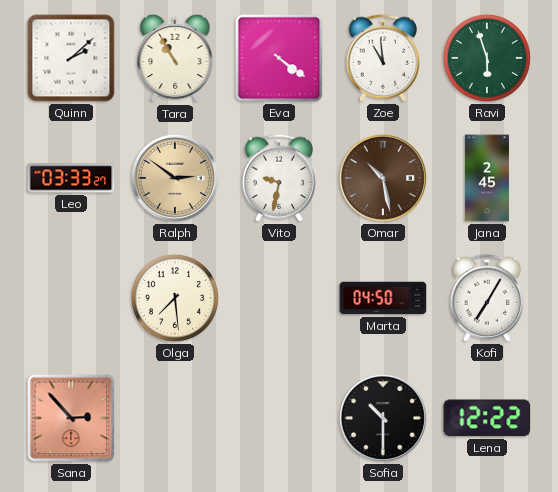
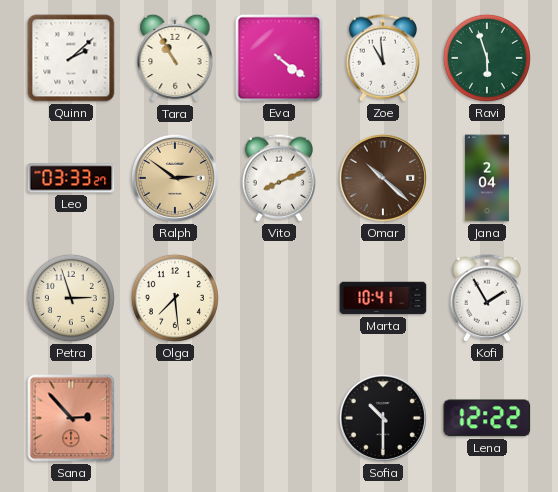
Vito: 9:32 -> 8:11 (278, 178)
Omar: 10:28 -> 10:22 (383, 178)
Jana: 2:45 -> 2:04 (487, 178)
Petra: none -> 2:57 (71, 298)
Marta: 04:50 -> 10:41 (383, 298)
Kofi: 7:05 -> 1:55 (486, 298)
